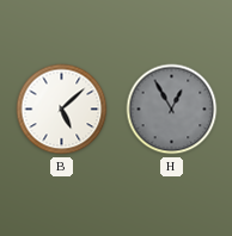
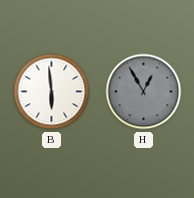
B: 5:08 -> 5:59 (52, 92)
